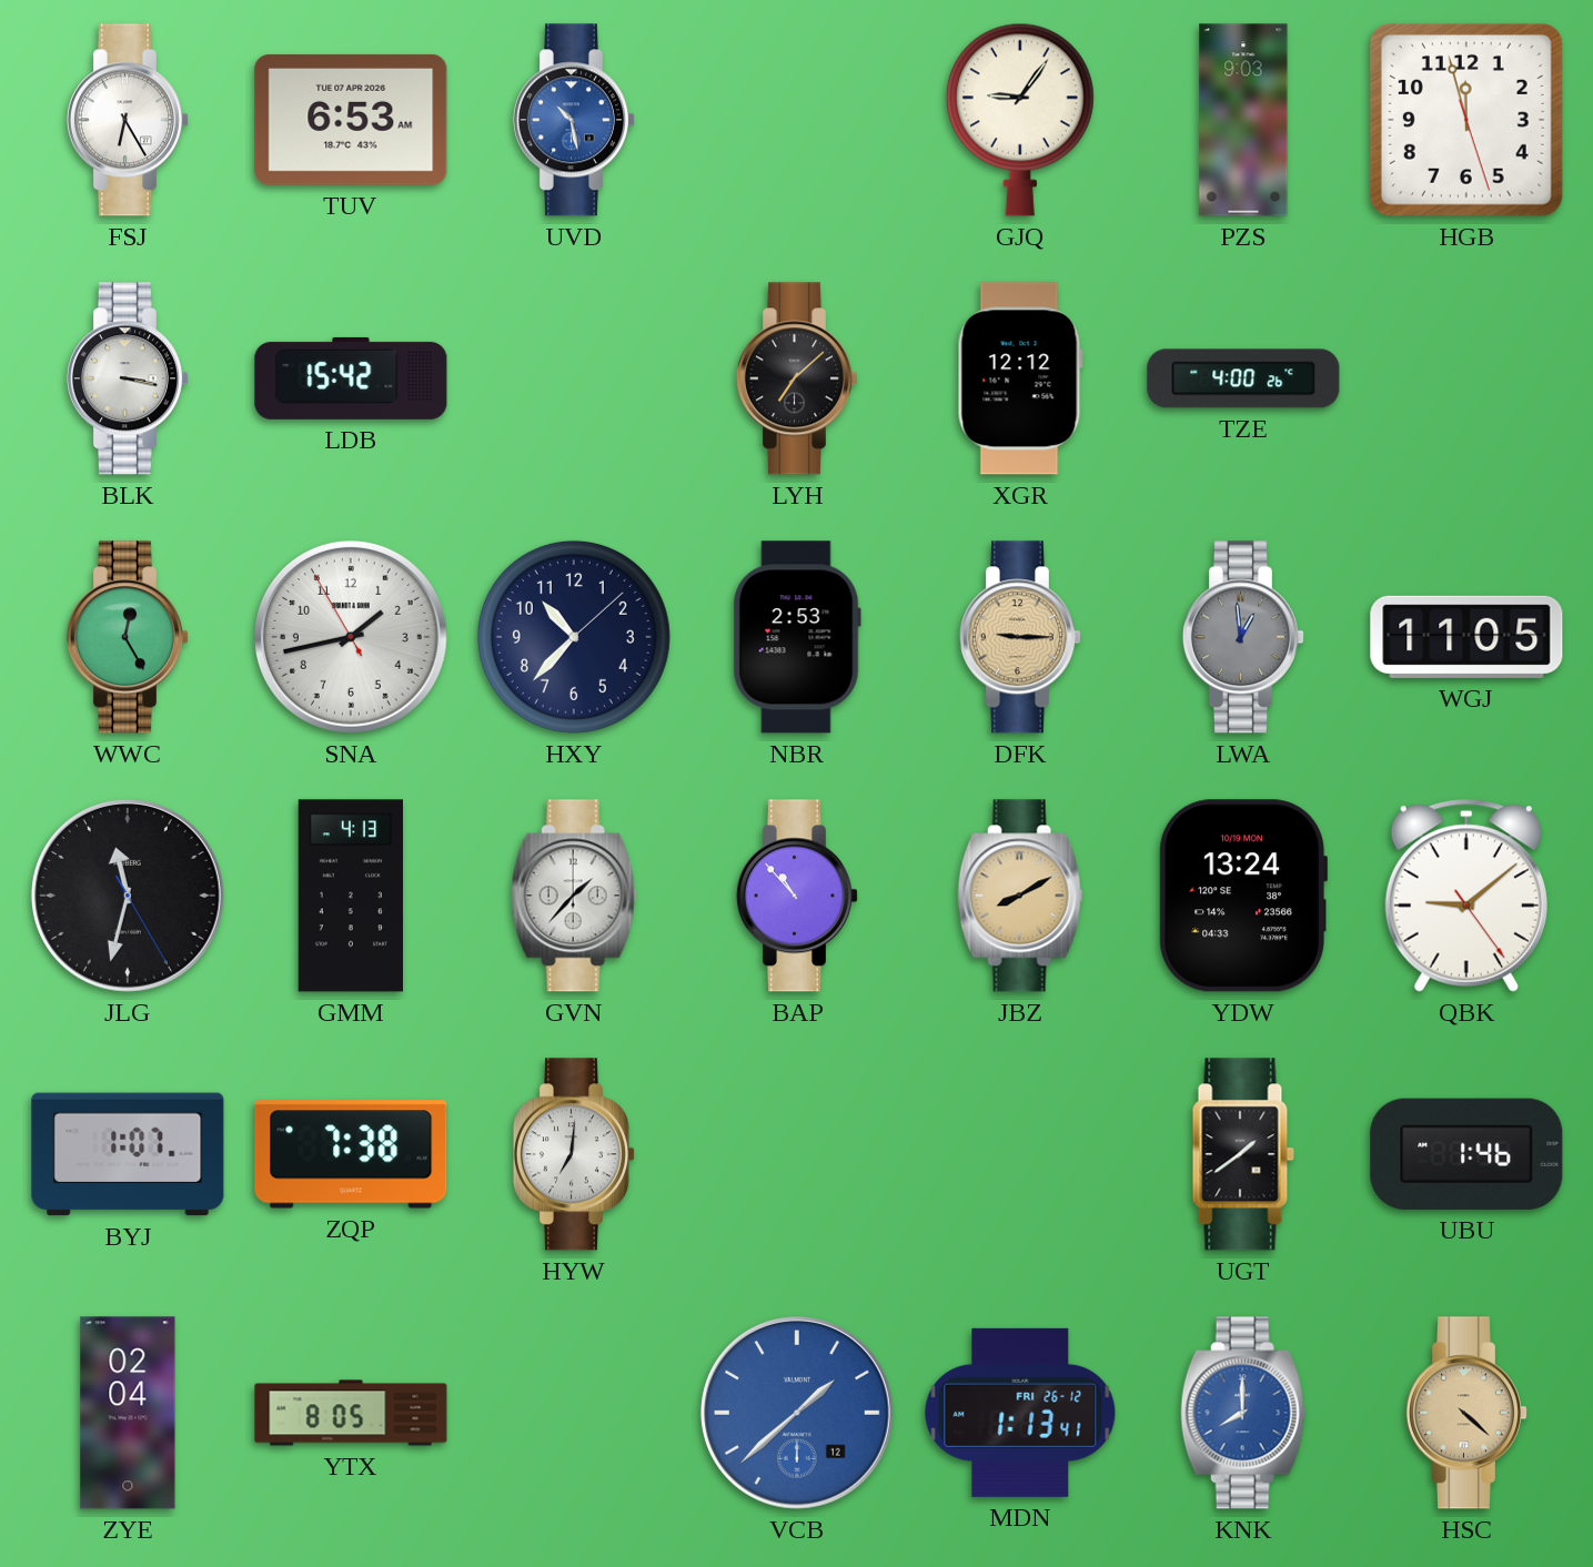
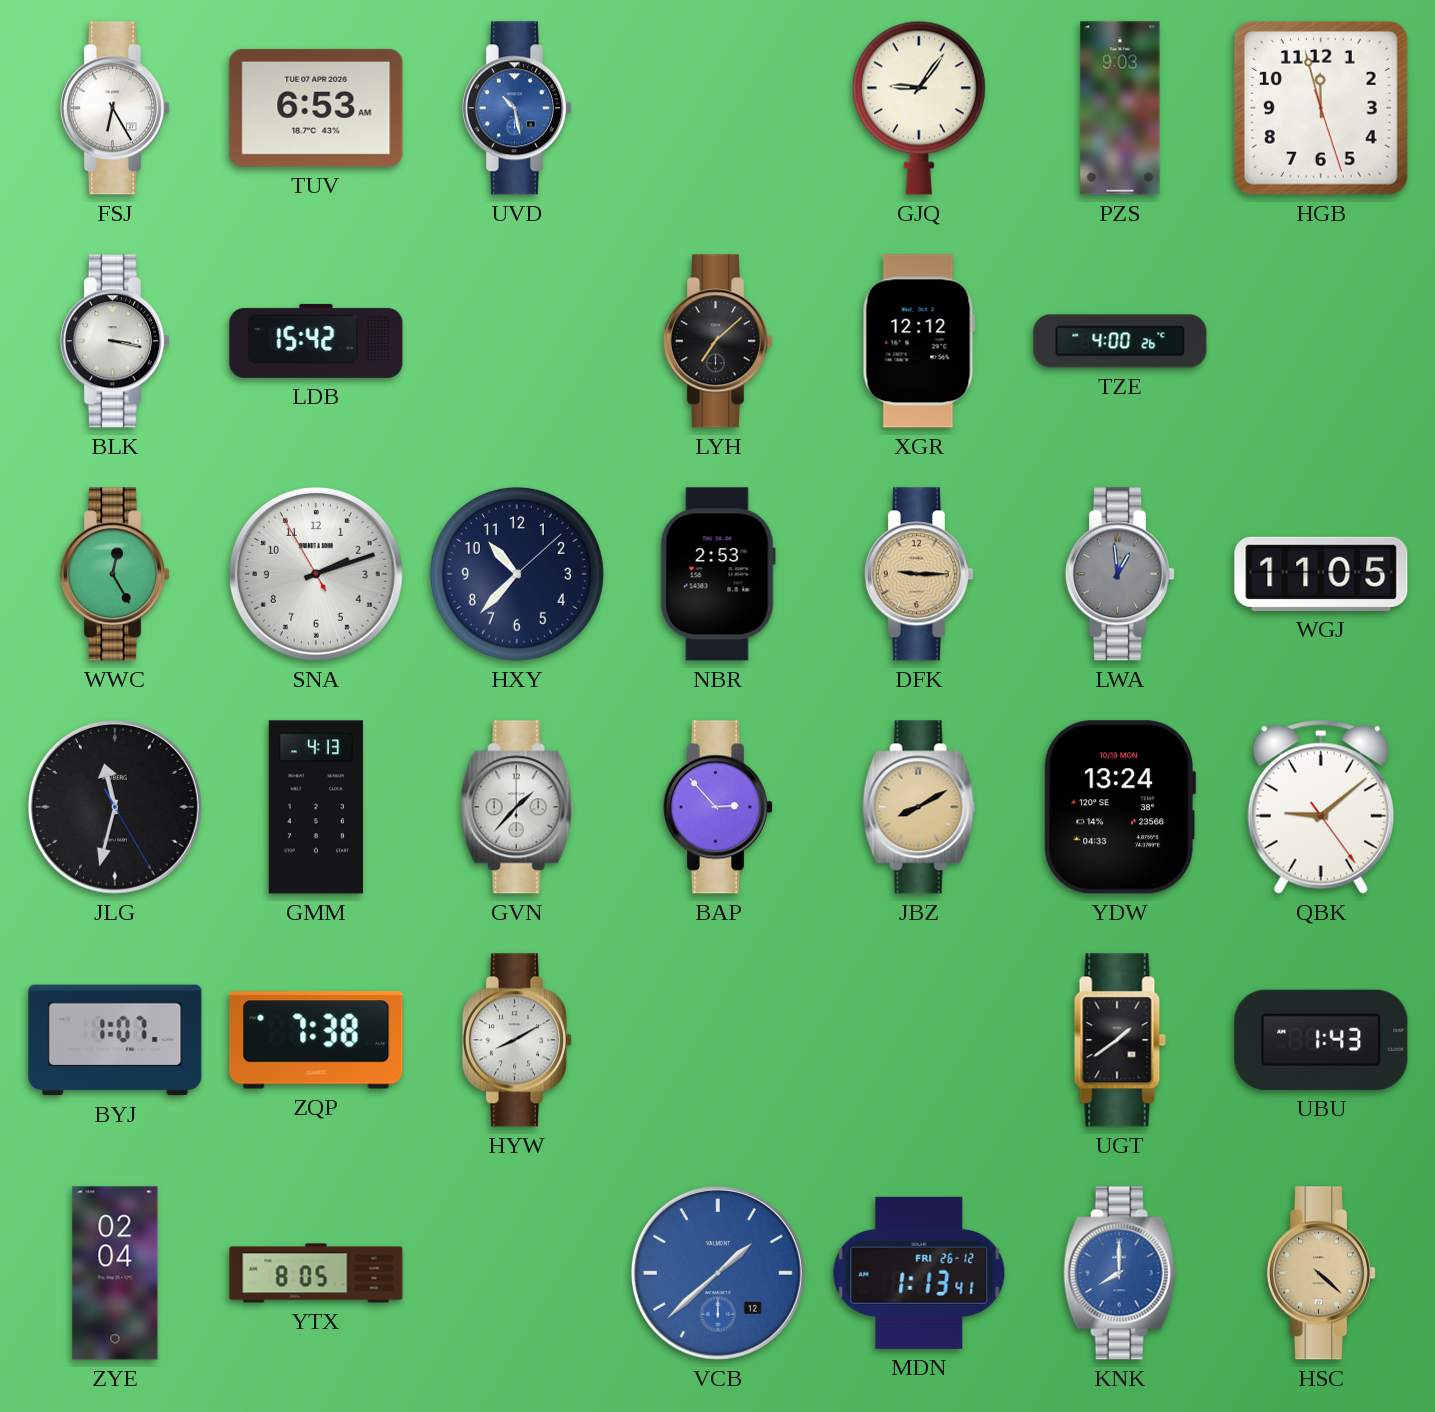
SNA: 1:42 -> 2:11 (316, 574)
BAP: 10:53 -> 2:53 (718, 807)
HYW: 7:01 -> 8:10 (517, 1040)
UBU: 1:46 -> 1:43 (1321, 1040)
